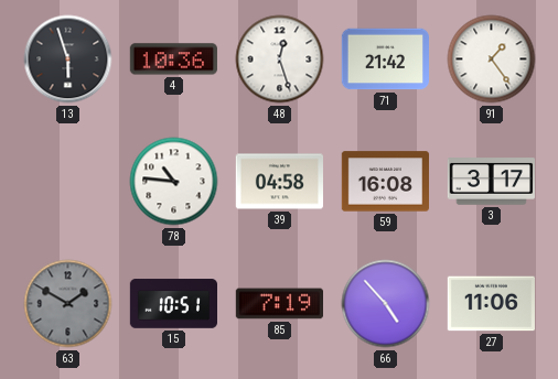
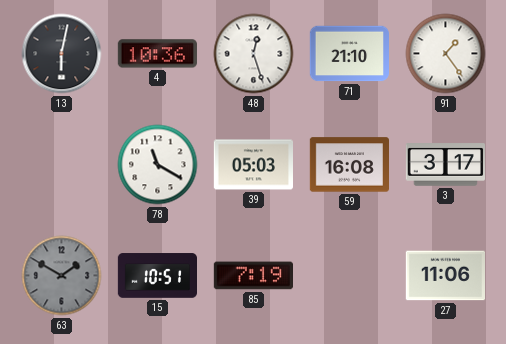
13: 5:57 -> 6:02 (62, 54)
71: 21:42 -> 21:10 (349, 54)
78: 10:46 -> 11:20 (158, 165)
39: 04:58 -> 05:03 (253, 165)
66: 4:53 -> none (386, 304)
